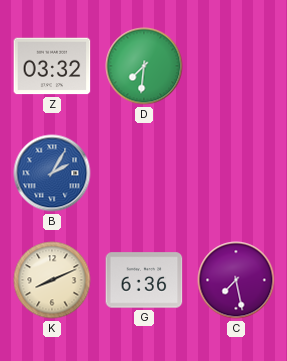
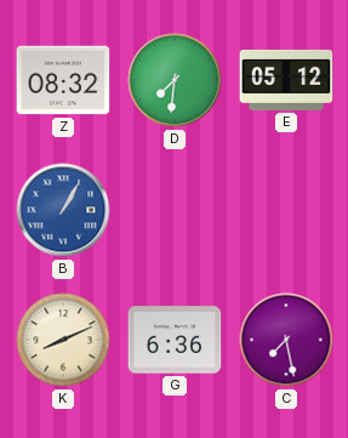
Z: 03:32 -> 08:32 (63, 80)
E: none -> 05:12 (286, 80)
B: 2:05 -> 1:05 (63, 210)
